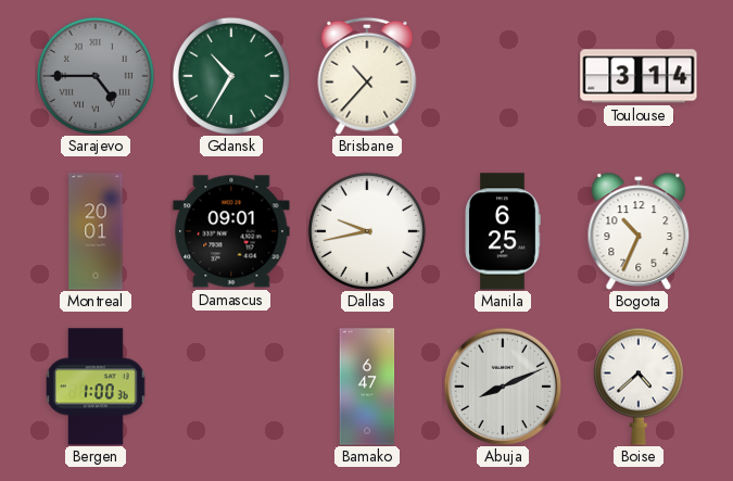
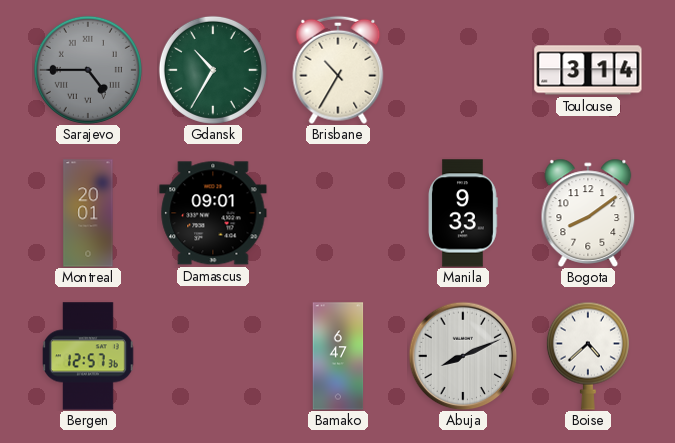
Brisbane: 10:37 -> 10:35 (338, 70)
Dallas: 9:43 -> none (367, 231)
Manila: 6:25 -> 9:33 (463, 213)
Bogota: 10:34 -> 8:09 (588, 213)
Bergen: 1:00 -> 12:57 (89, 356)
